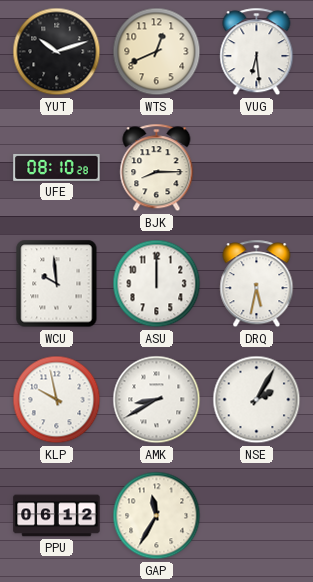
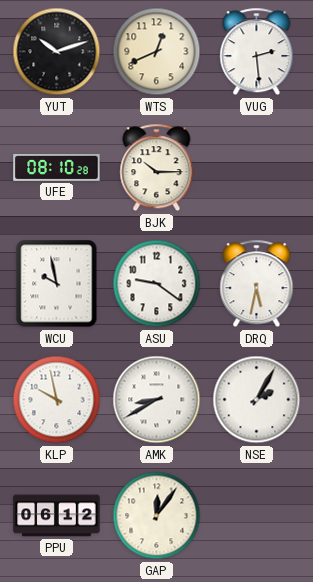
VUG: 6:29 -> 2:29 (257, 52)
BJK: 8:15 -> 10:15 (157, 168)
WCU: 9:59 -> 9:58 (57, 284)
ASU: 12:00 -> 9:21 (157, 284)
GAP: 11:35 -> 12:06 (157, 516)
